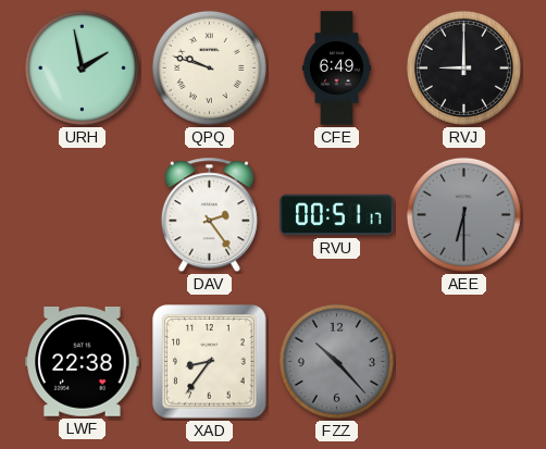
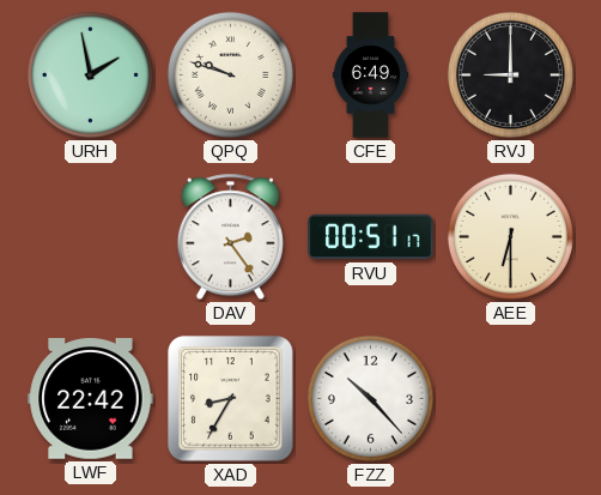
AEE dial: grey -> cream (510, 236)
LWF: 22:38 -> 22:42 (91, 399)
XAD: 8:36 -> 8:35 (231, 399)
FZZ dial: grey -> white (370, 398)
